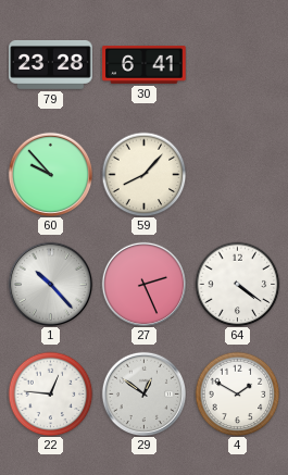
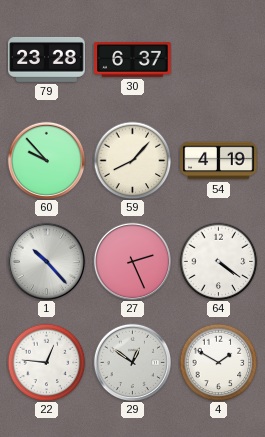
30: 6:41 -> 6:37 (133, 60)
54: none -> 4:19 (219, 161)
